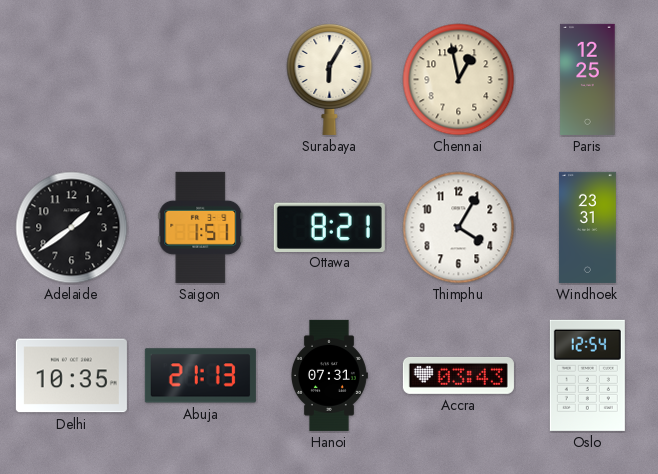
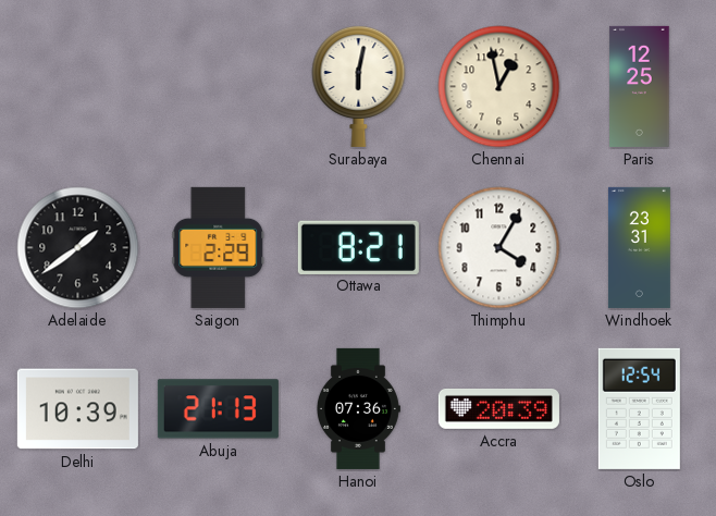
Surabaya: 6:05 -> 6:02 (359, 86)
Saigon: 1:51 -> 2:29 (219, 247)
Delhi: 10:35 -> 10:39 (77, 409)
Hanoi: 07:31 -> 07:36 (359, 408)
Accra: 03:43 -> 20:39 (498, 408)
